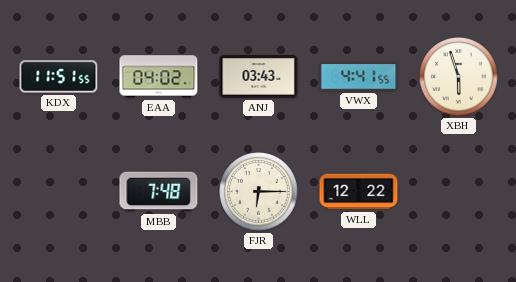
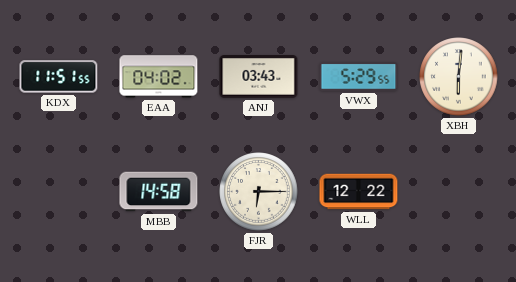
VWX: 4:41 -> 5:29 (359, 77)
XBH: 5:57 -> 6:01 (459, 77)
MBB: 7:48 -> 14:58 (159, 192)
